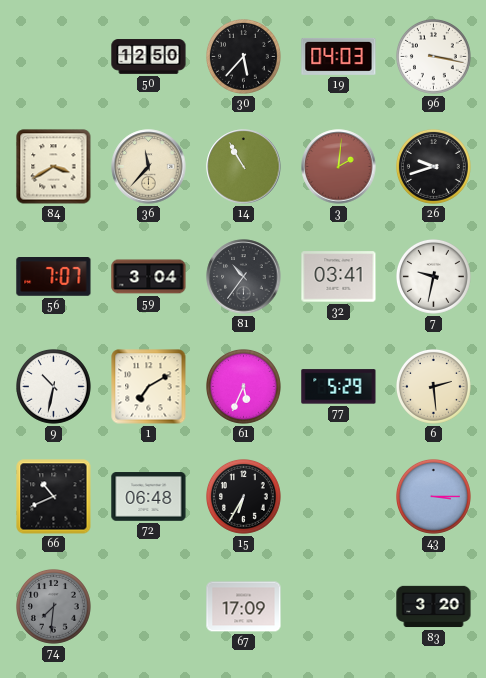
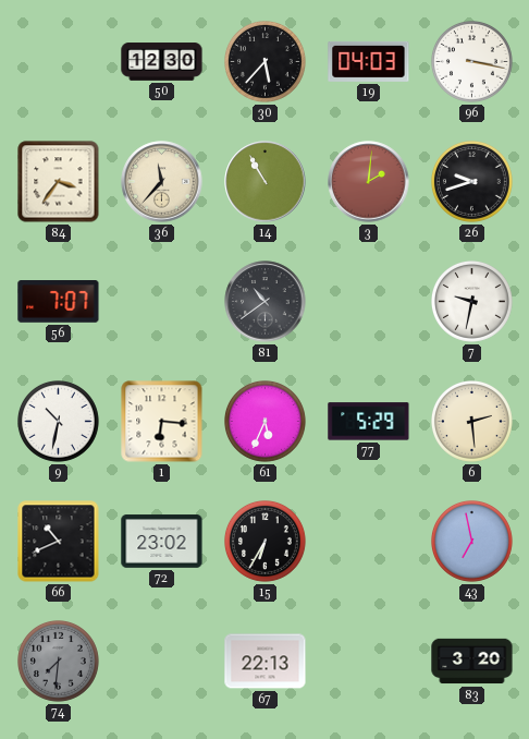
50: 12:50 -> 12:30 (162, 62)
84: 3:40 -> 3:36 (59, 182)
59: 3:04 -> none (149, 277)
81: 10:36 -> 10:39 (266, 302)
32: 03:41 -> none (339, 277)
1: 7:10 -> 6:16 (162, 422)
72: 06:48 -> 23:02 (162, 542)
43: 3:15 -> 6:58 (472, 542)
67: 17:09 -> 22:13 (266, 662)
